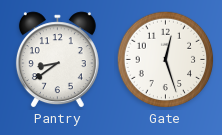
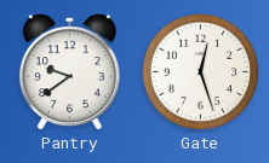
Pantry: 8:39 -> 9:39 (69, 72)
